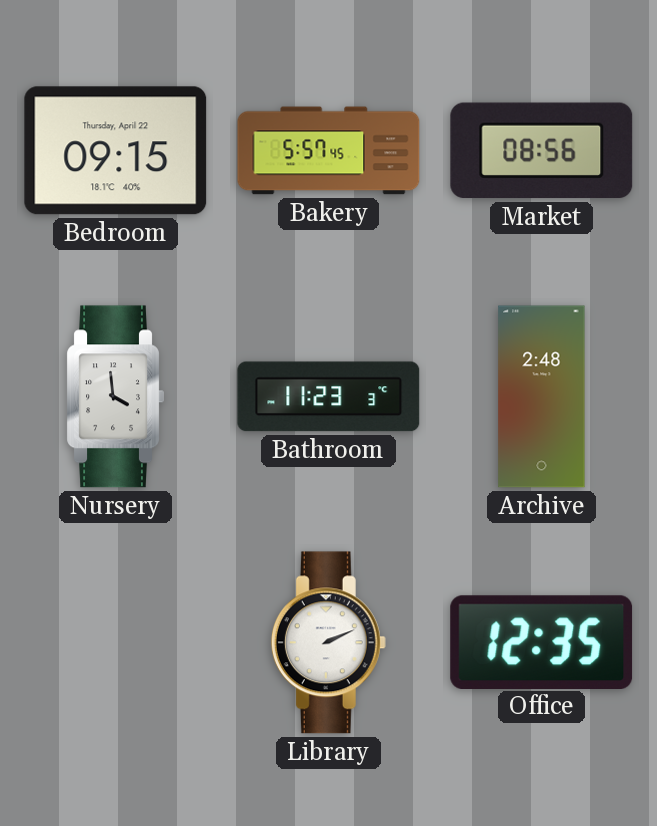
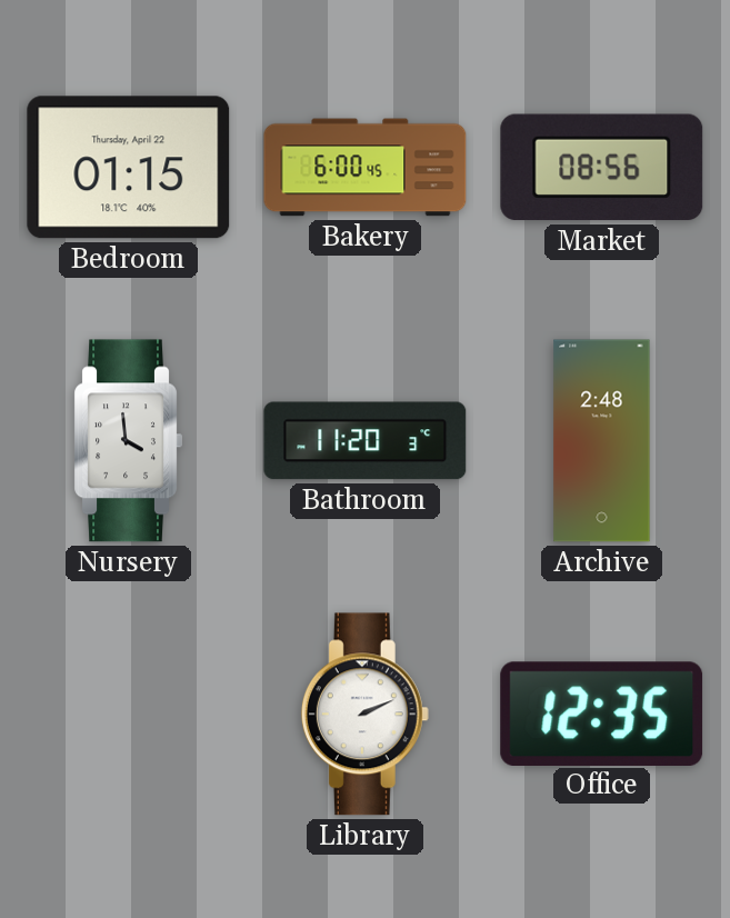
Bedroom: 09:15 -> 01:15 (129, 168)
Bakery: 5:57 -> 6:00 (366, 168)
Bathroom: 11:23 -> 11:20 (366, 441)
